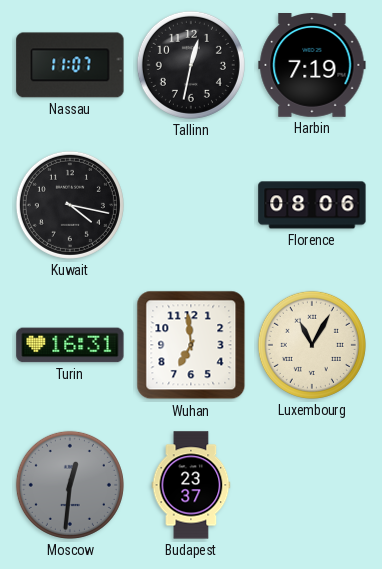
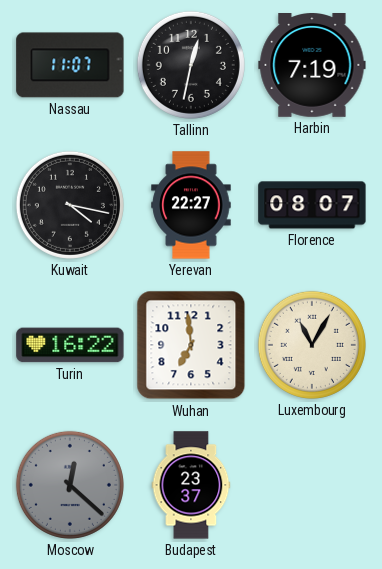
Yerevan: none -> 22:27 (191, 205)
Florence: 08:06 -> 08:07 (312, 205)
Turin: 16:31 -> 16:22 (70, 345)
Moscow: 12:31 -> 12:22 (70, 485)
